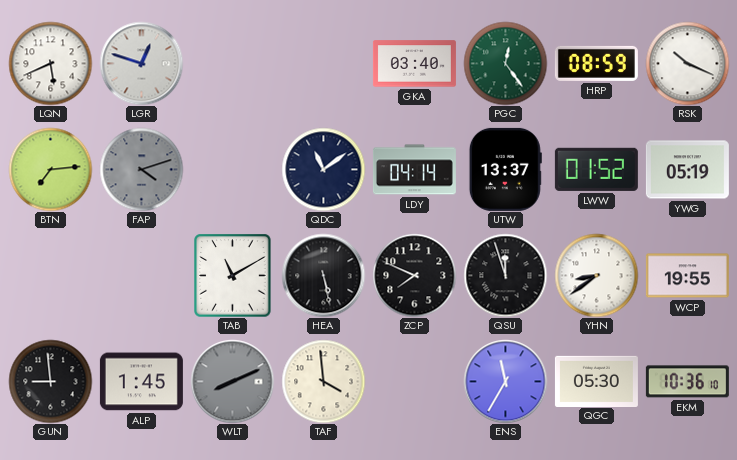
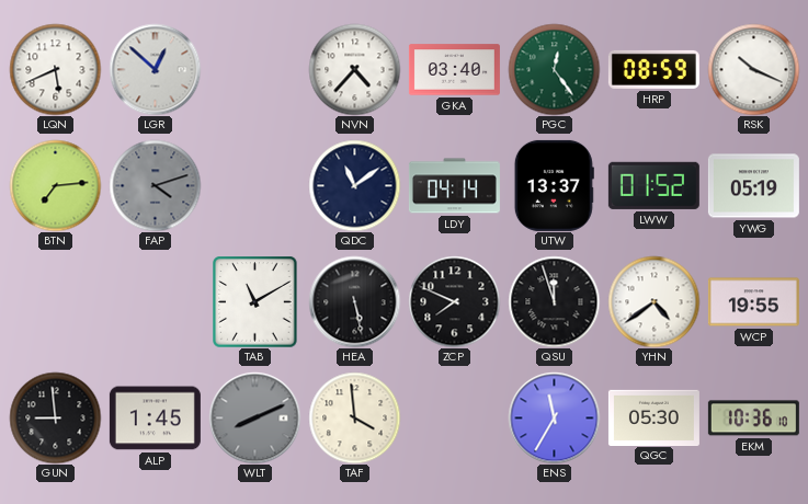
LGR: 12:48 -> 12:52 (155, 69)
NVN: none -> 4:37 (354, 69)
YHN: 8:39 -> 4:39 (653, 301)
